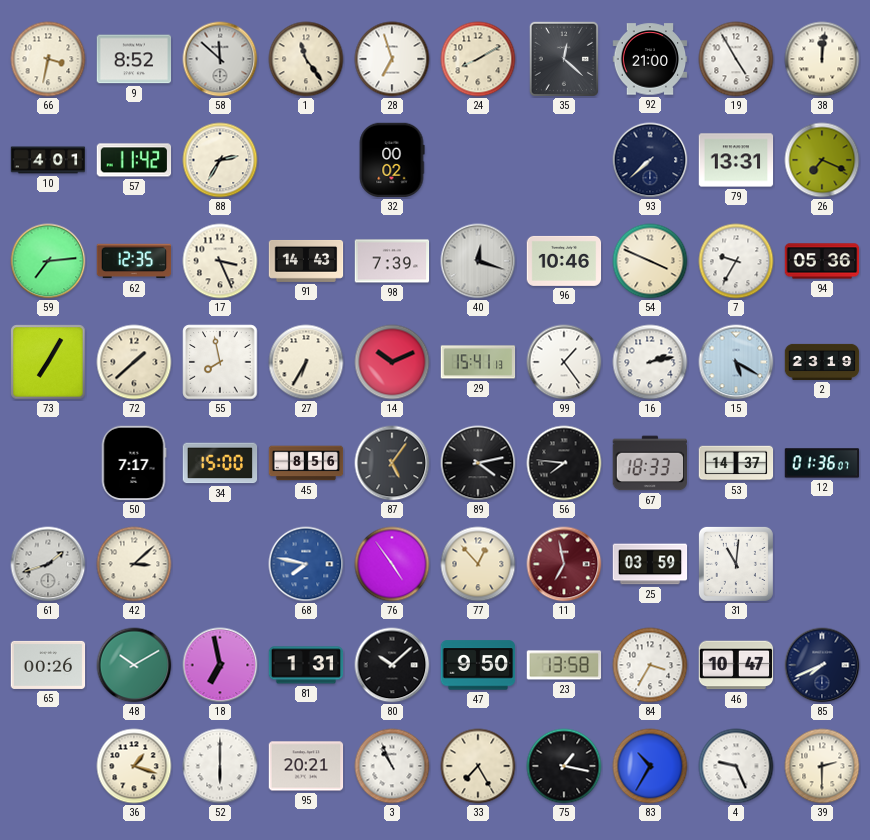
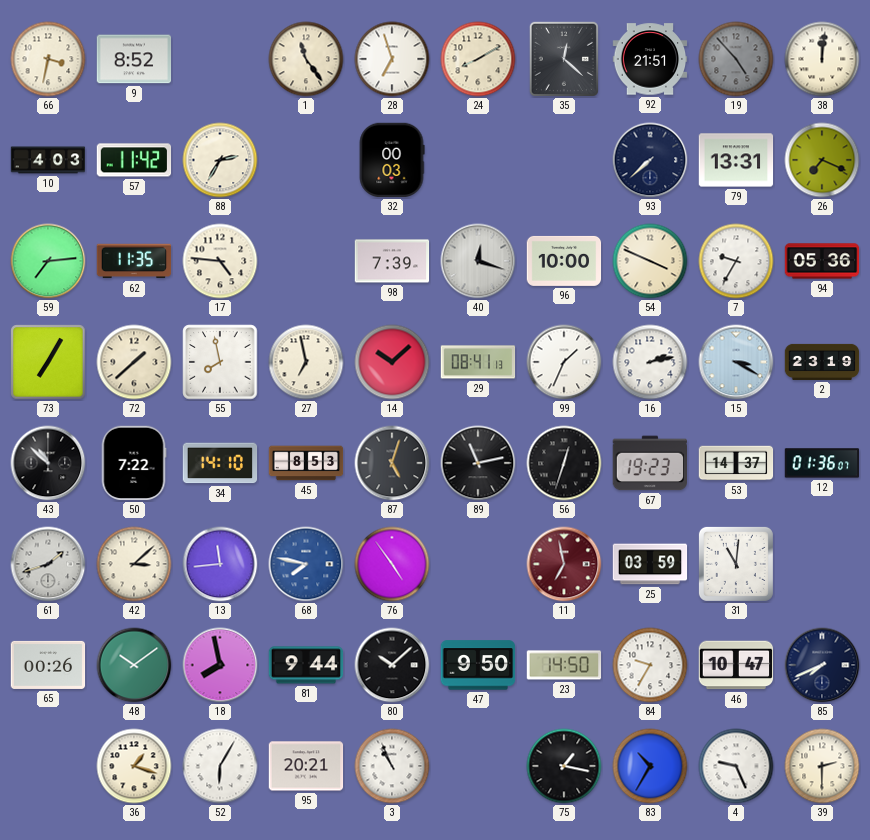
58: 11:52 -> none (220, 59)
92: 21:00 -> 21:51 (650, 59)
19: 4:55 -> 4:53 (736, 59)
19 dial: white -> grey (736, 59)
10: 4:01 -> 4:03 (48, 160)
32: 00:02 -> 00:03 (392, 160)
62: 12:35 -> 11:35 (134, 261)
17: 3:26 -> 4:46 (220, 261)
91: 14:43 -> none (306, 261)
96: 10:46 -> 10:00 (564, 261)
27: 6:35 -> 6:58 (306, 362)
14: 10:11 -> 10:08 (392, 362)
29: 15:41 -> 08:41 (478, 362)
99: 1:24 -> 1:34 (564, 362)
15: 5:20 -> 3:20 (736, 362)
43: none -> 10:52 (48, 463)
50: 7:17 -> 7:22 (134, 463)
34: 15:00 -> 14:10 (220, 463)
45: 8:56 -> 8:53 (306, 463)
87: 5:06 -> 5:03 (392, 463)
89: 4:13 -> 11:13 (478, 463)
56: 7:46 -> 12:33 (564, 463)
67: 18:33 -> 19:23 (649, 463)
13: none -> 11:44 (220, 564)
77: 12:53 -> none (478, 564)
48: 10:10 -> 10:09 (134, 665)
18: 6:58 -> 7:58 (220, 665)
81: 1:31 -> 9:44 (306, 665)
23: 13:58 -> 14:50 (564, 665)
84: 3:35 -> 9:35 (650, 665)
52: 6:00 -> 6:05 (220, 766)
33: 7:25 -> none (478, 766)
